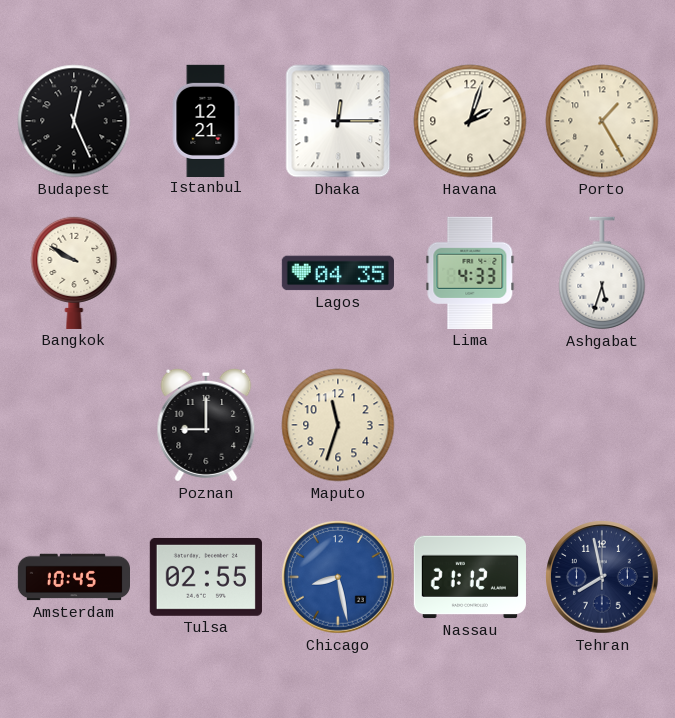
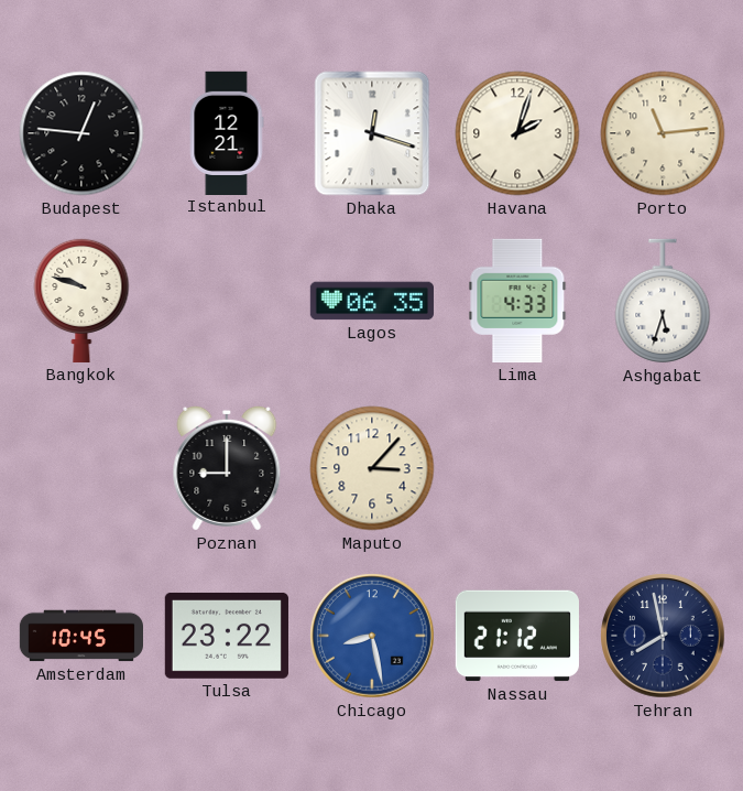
Budapest: 12:26 -> 12:46 (81, 133)
Dhaka: 12:15 -> 12:18 (372, 133)
Porto: 1:25 -> 11:14 (663, 133)
Bangkok: 9:50 -> 9:48 (81, 300)
Lagos: 04:35 -> 06:35 (372, 301)
Maputo: 11:33 -> 3:07 (372, 468)
Tulsa: 02:55 -> 23:22 (227, 636)
